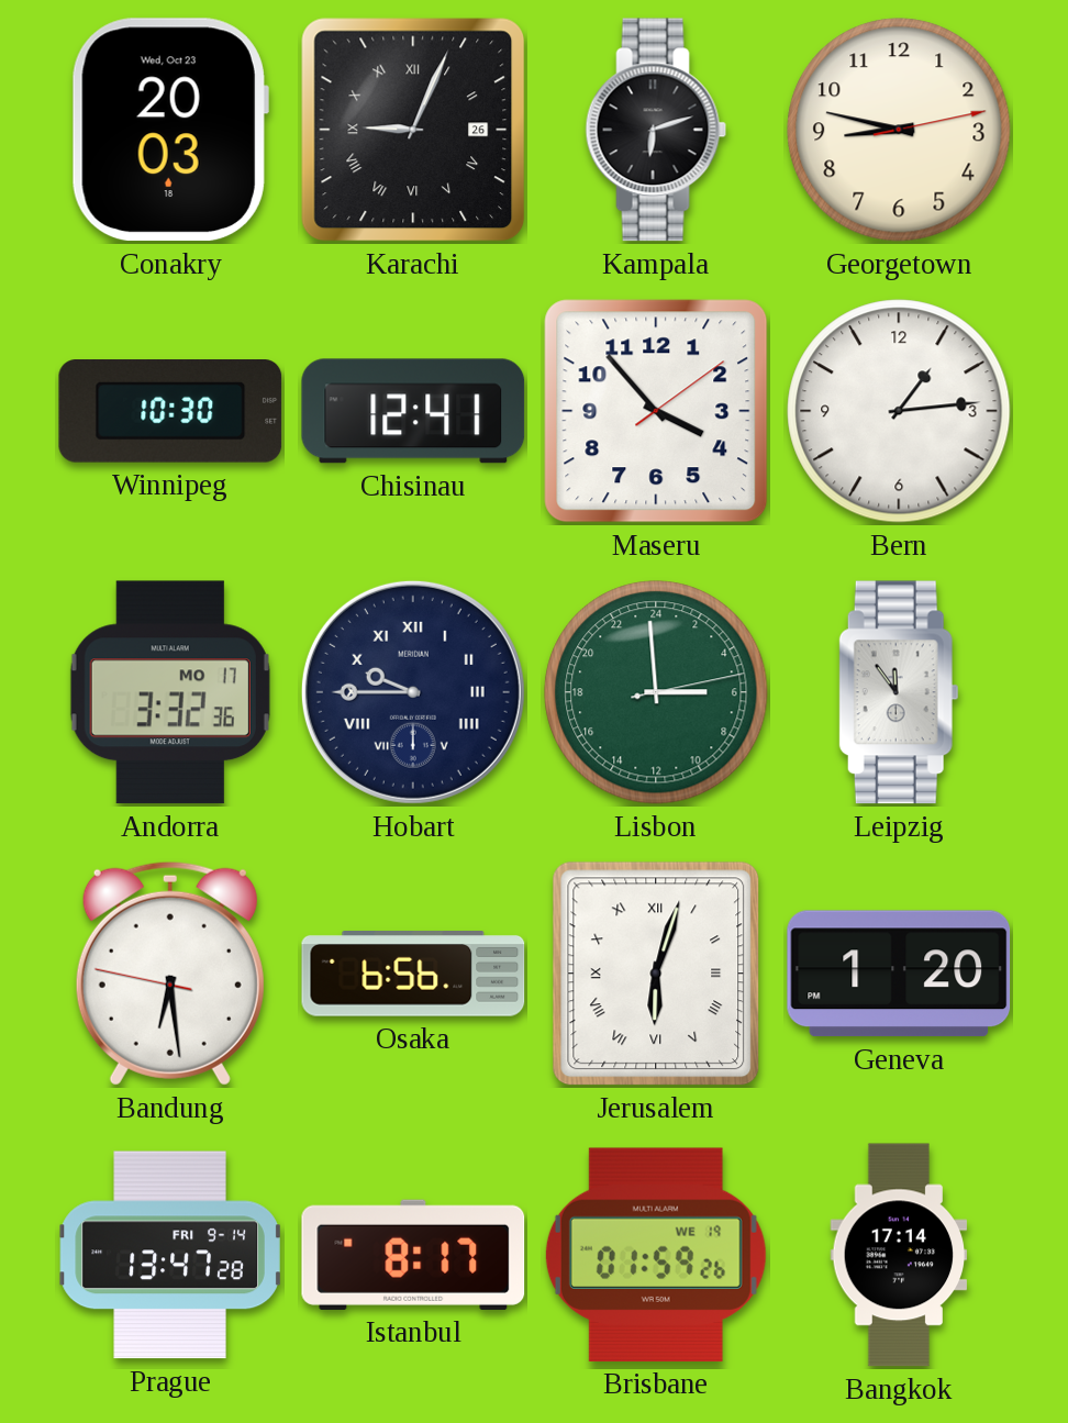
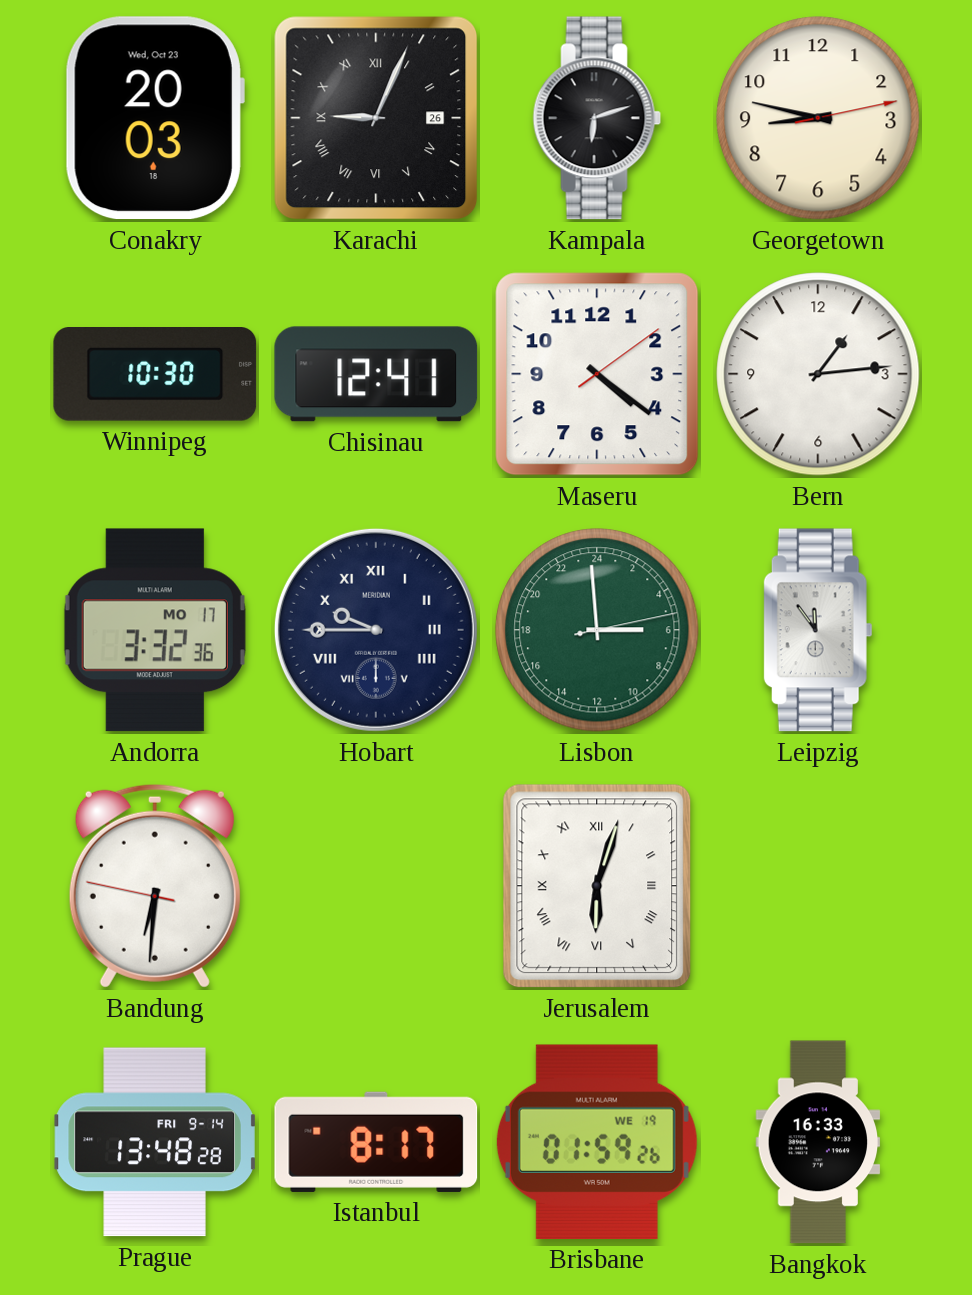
Maseru: 3:53 -> 4:21 (597, 374)
Bandung: 6:28 -> 6:30 (155, 886)
Osaka: 6:56 -> none (413, 975)
Geneva: 1:20 -> none (899, 974)
Prague: 13:47 -> 13:48 (155, 1142)
Bangkok: 17:14 -> 16:33 (818, 1142)
